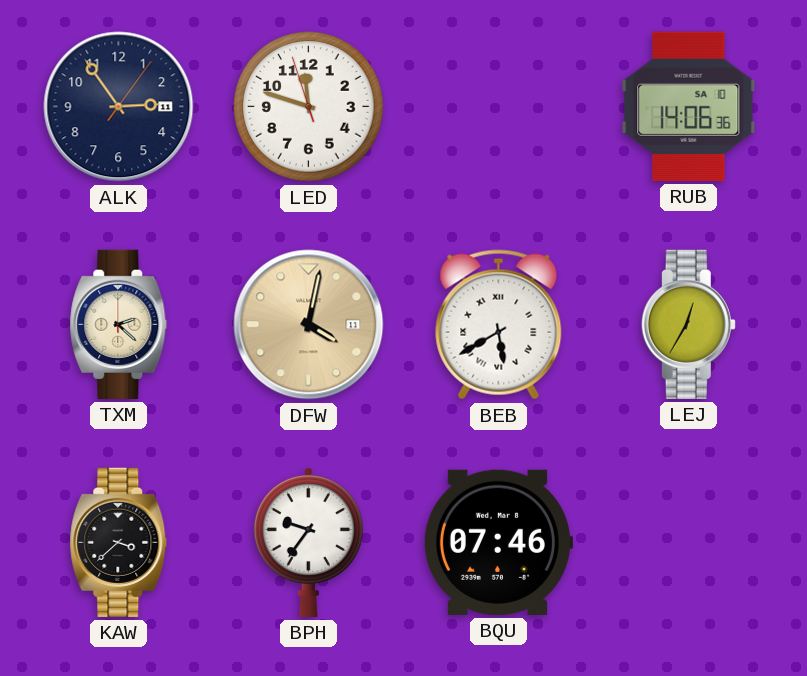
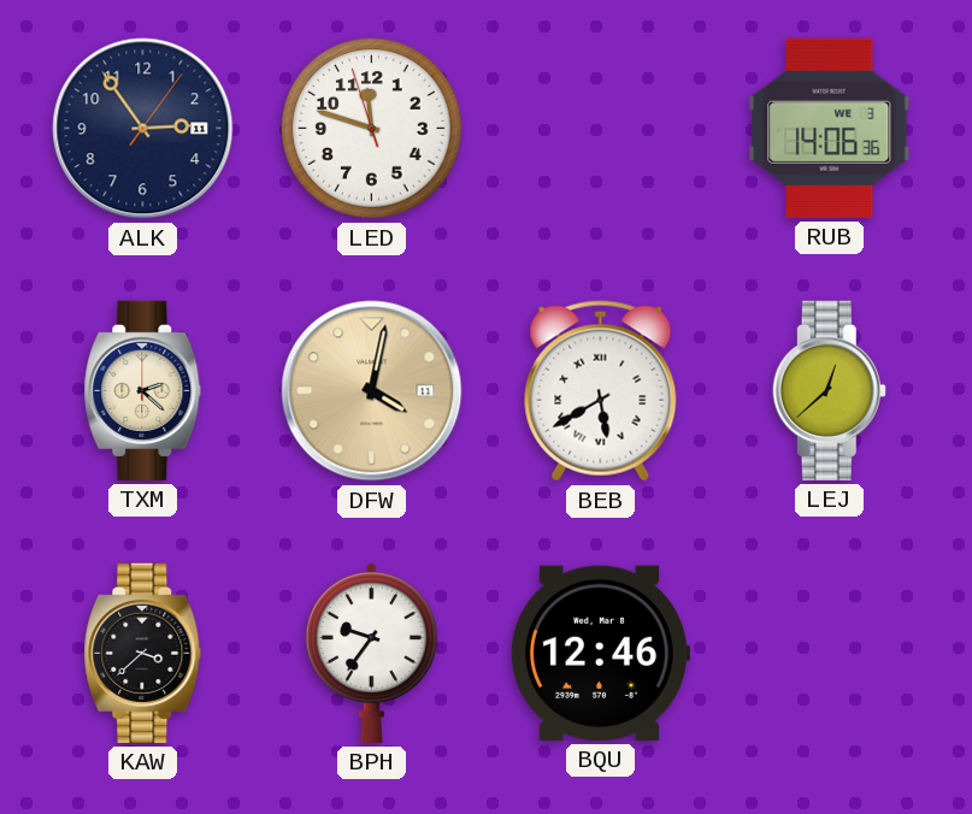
RUB date: SA 10 -> WE 3 (830, 128)
LEJ: 12:35 -> 12:38 (829, 390)
BQU: 07:46 -> 12:46 (600, 653)
